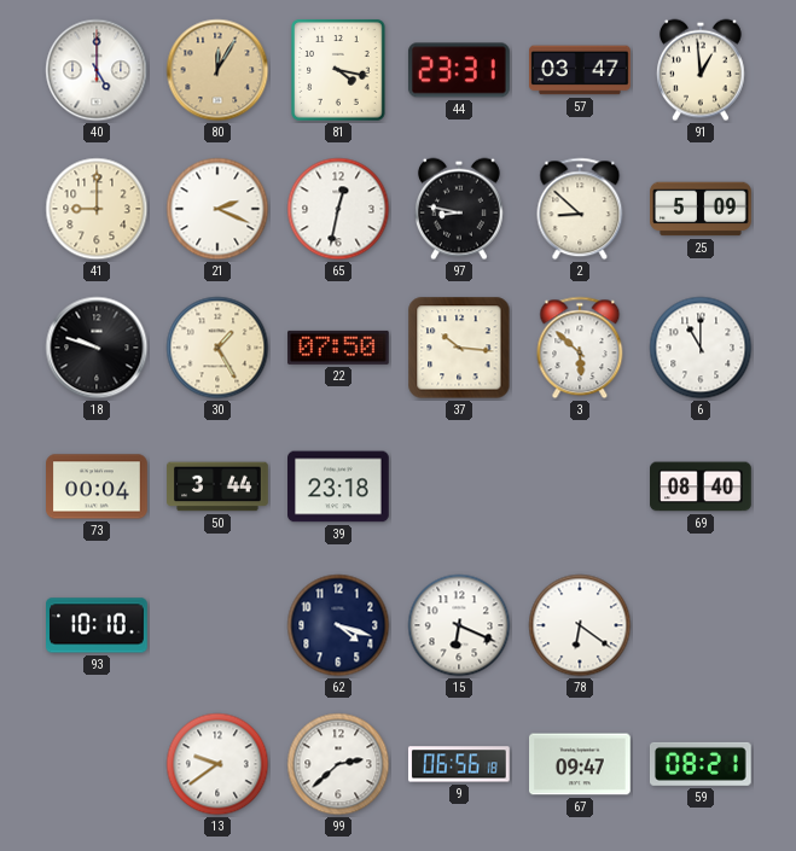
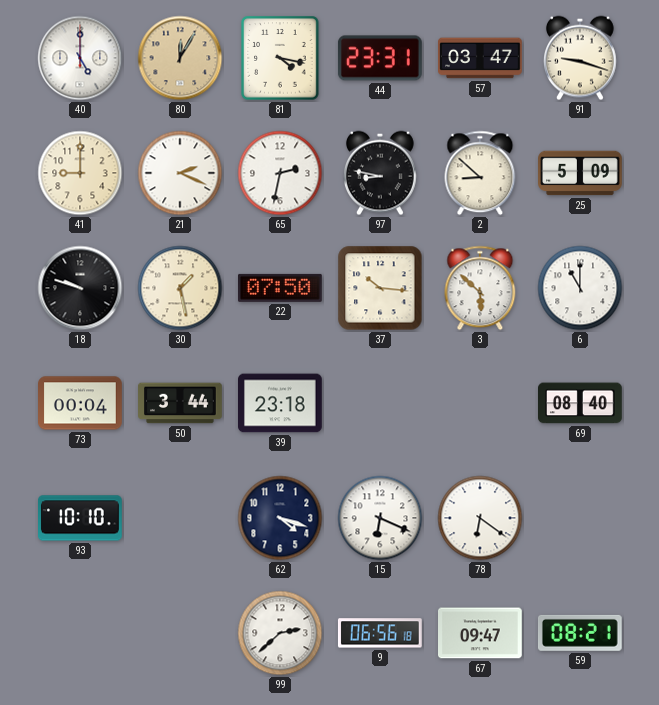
91: 12:59 -> 9:18 (581, 58)
65: 12:32 -> 2:32 (280, 173)
30: 1:25 -> 1:28 (180, 288)
13: 9:39 -> none (217, 764)
